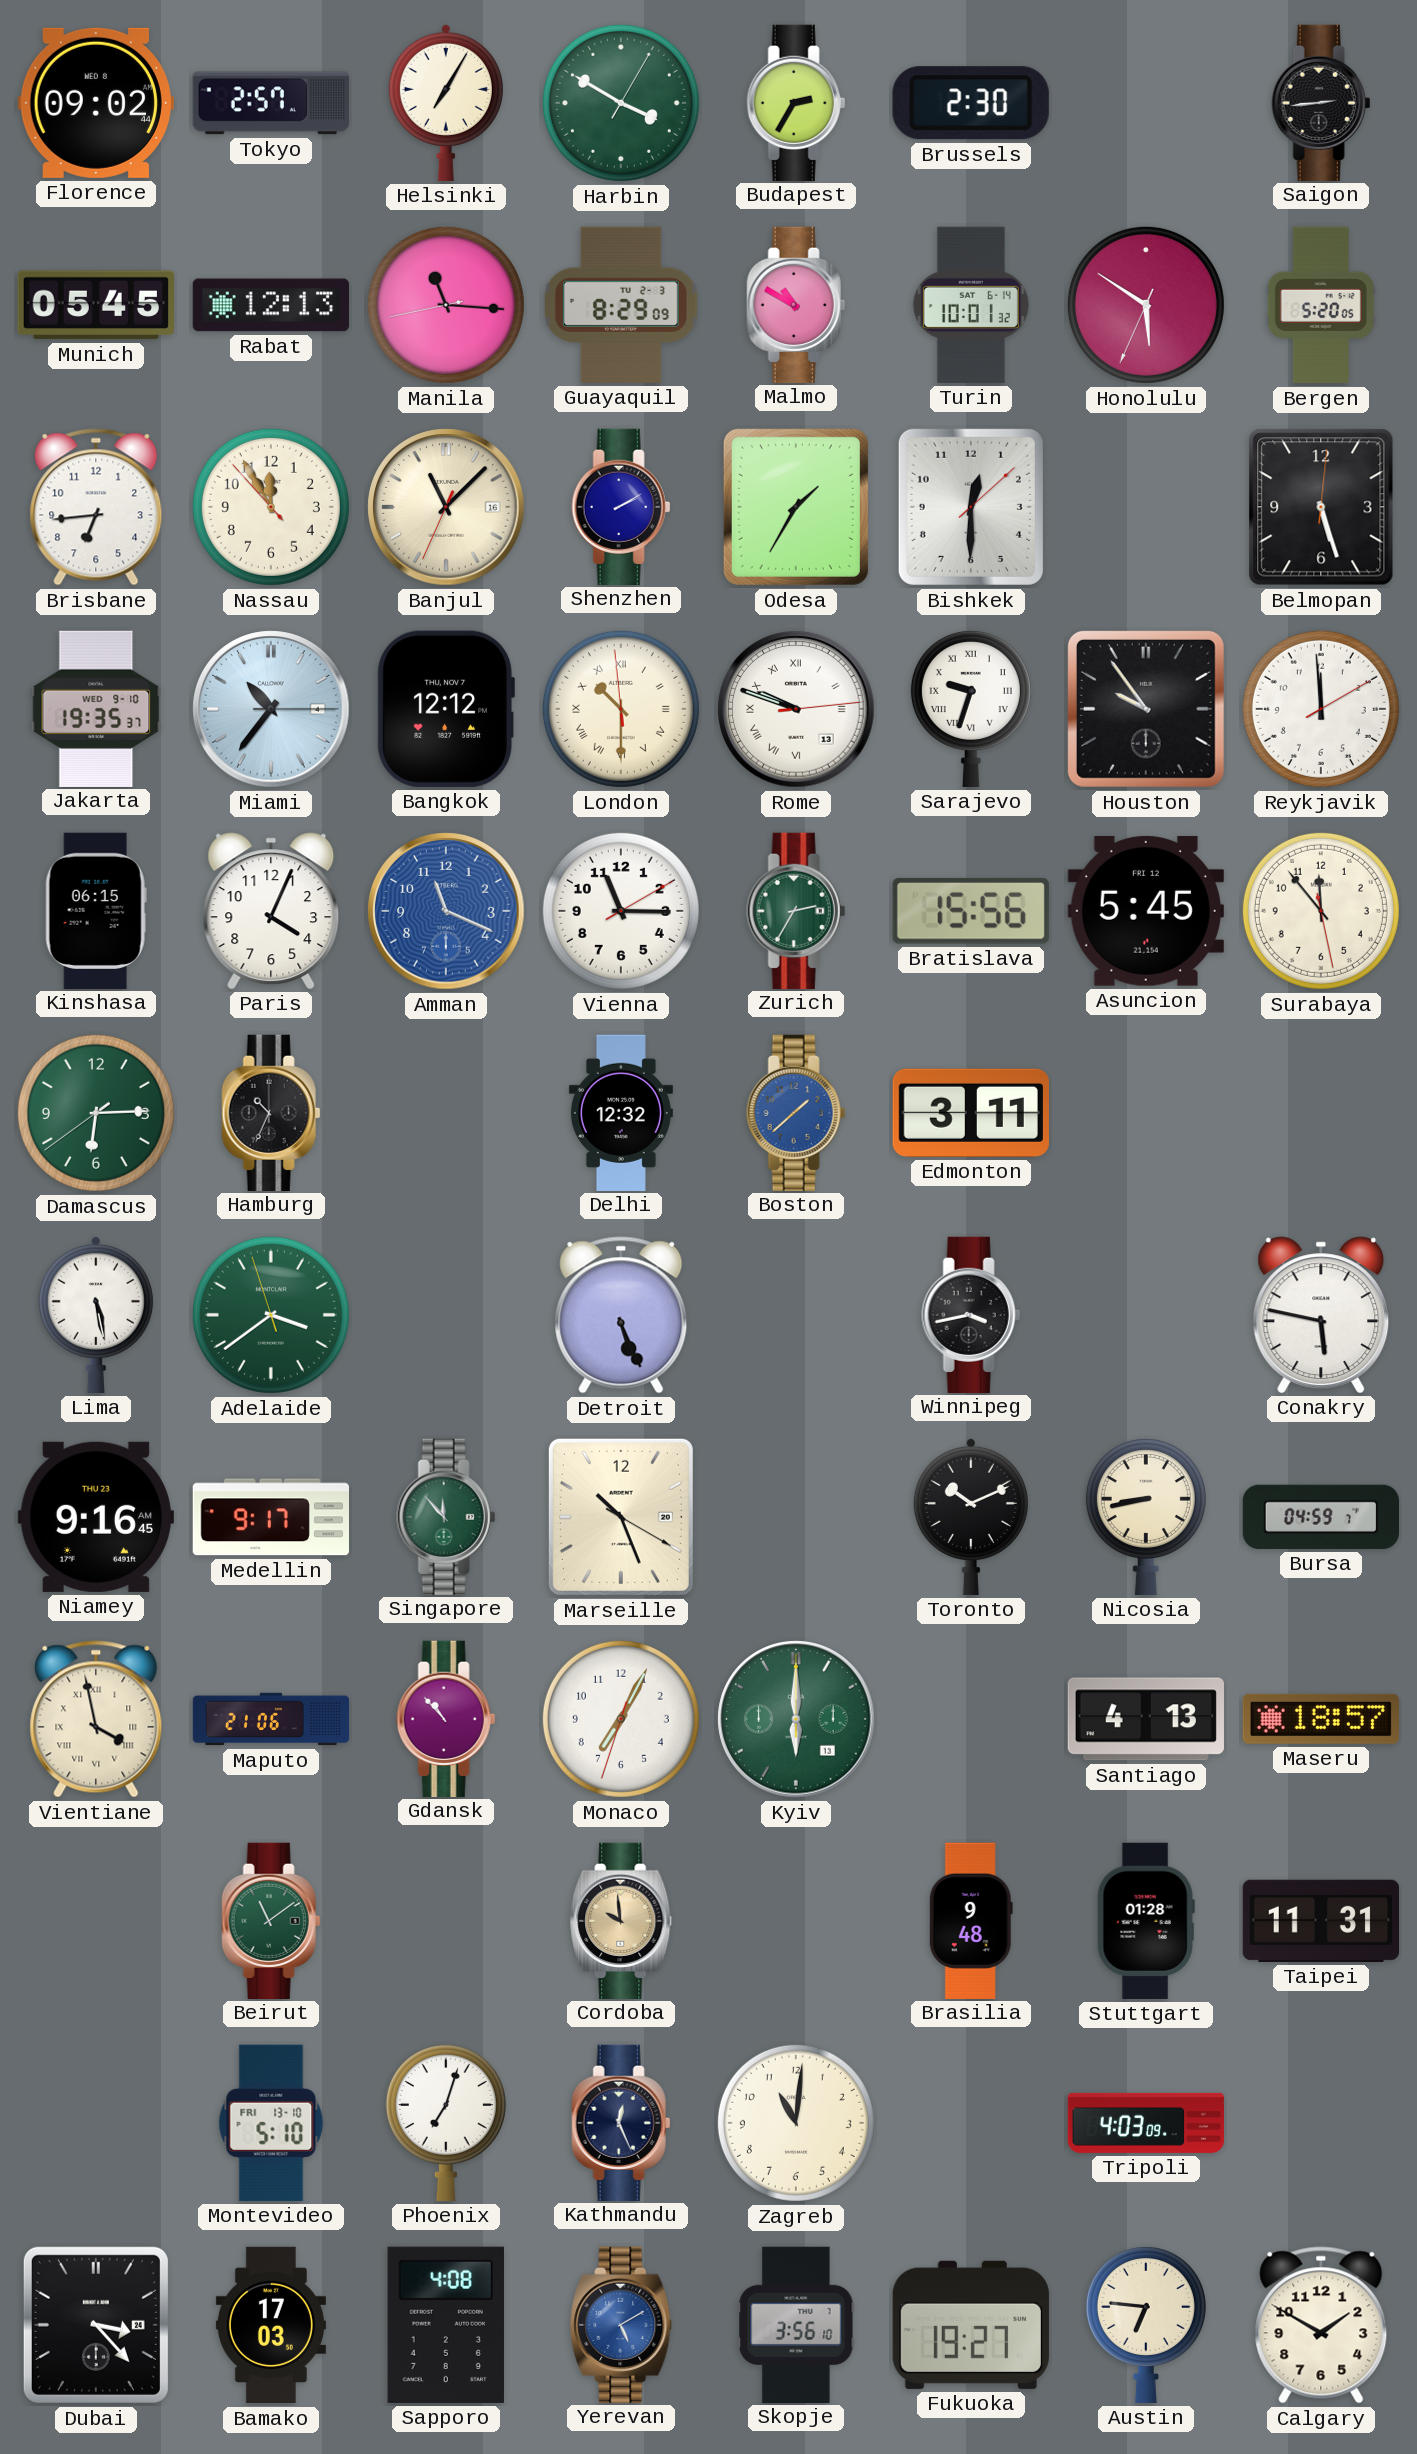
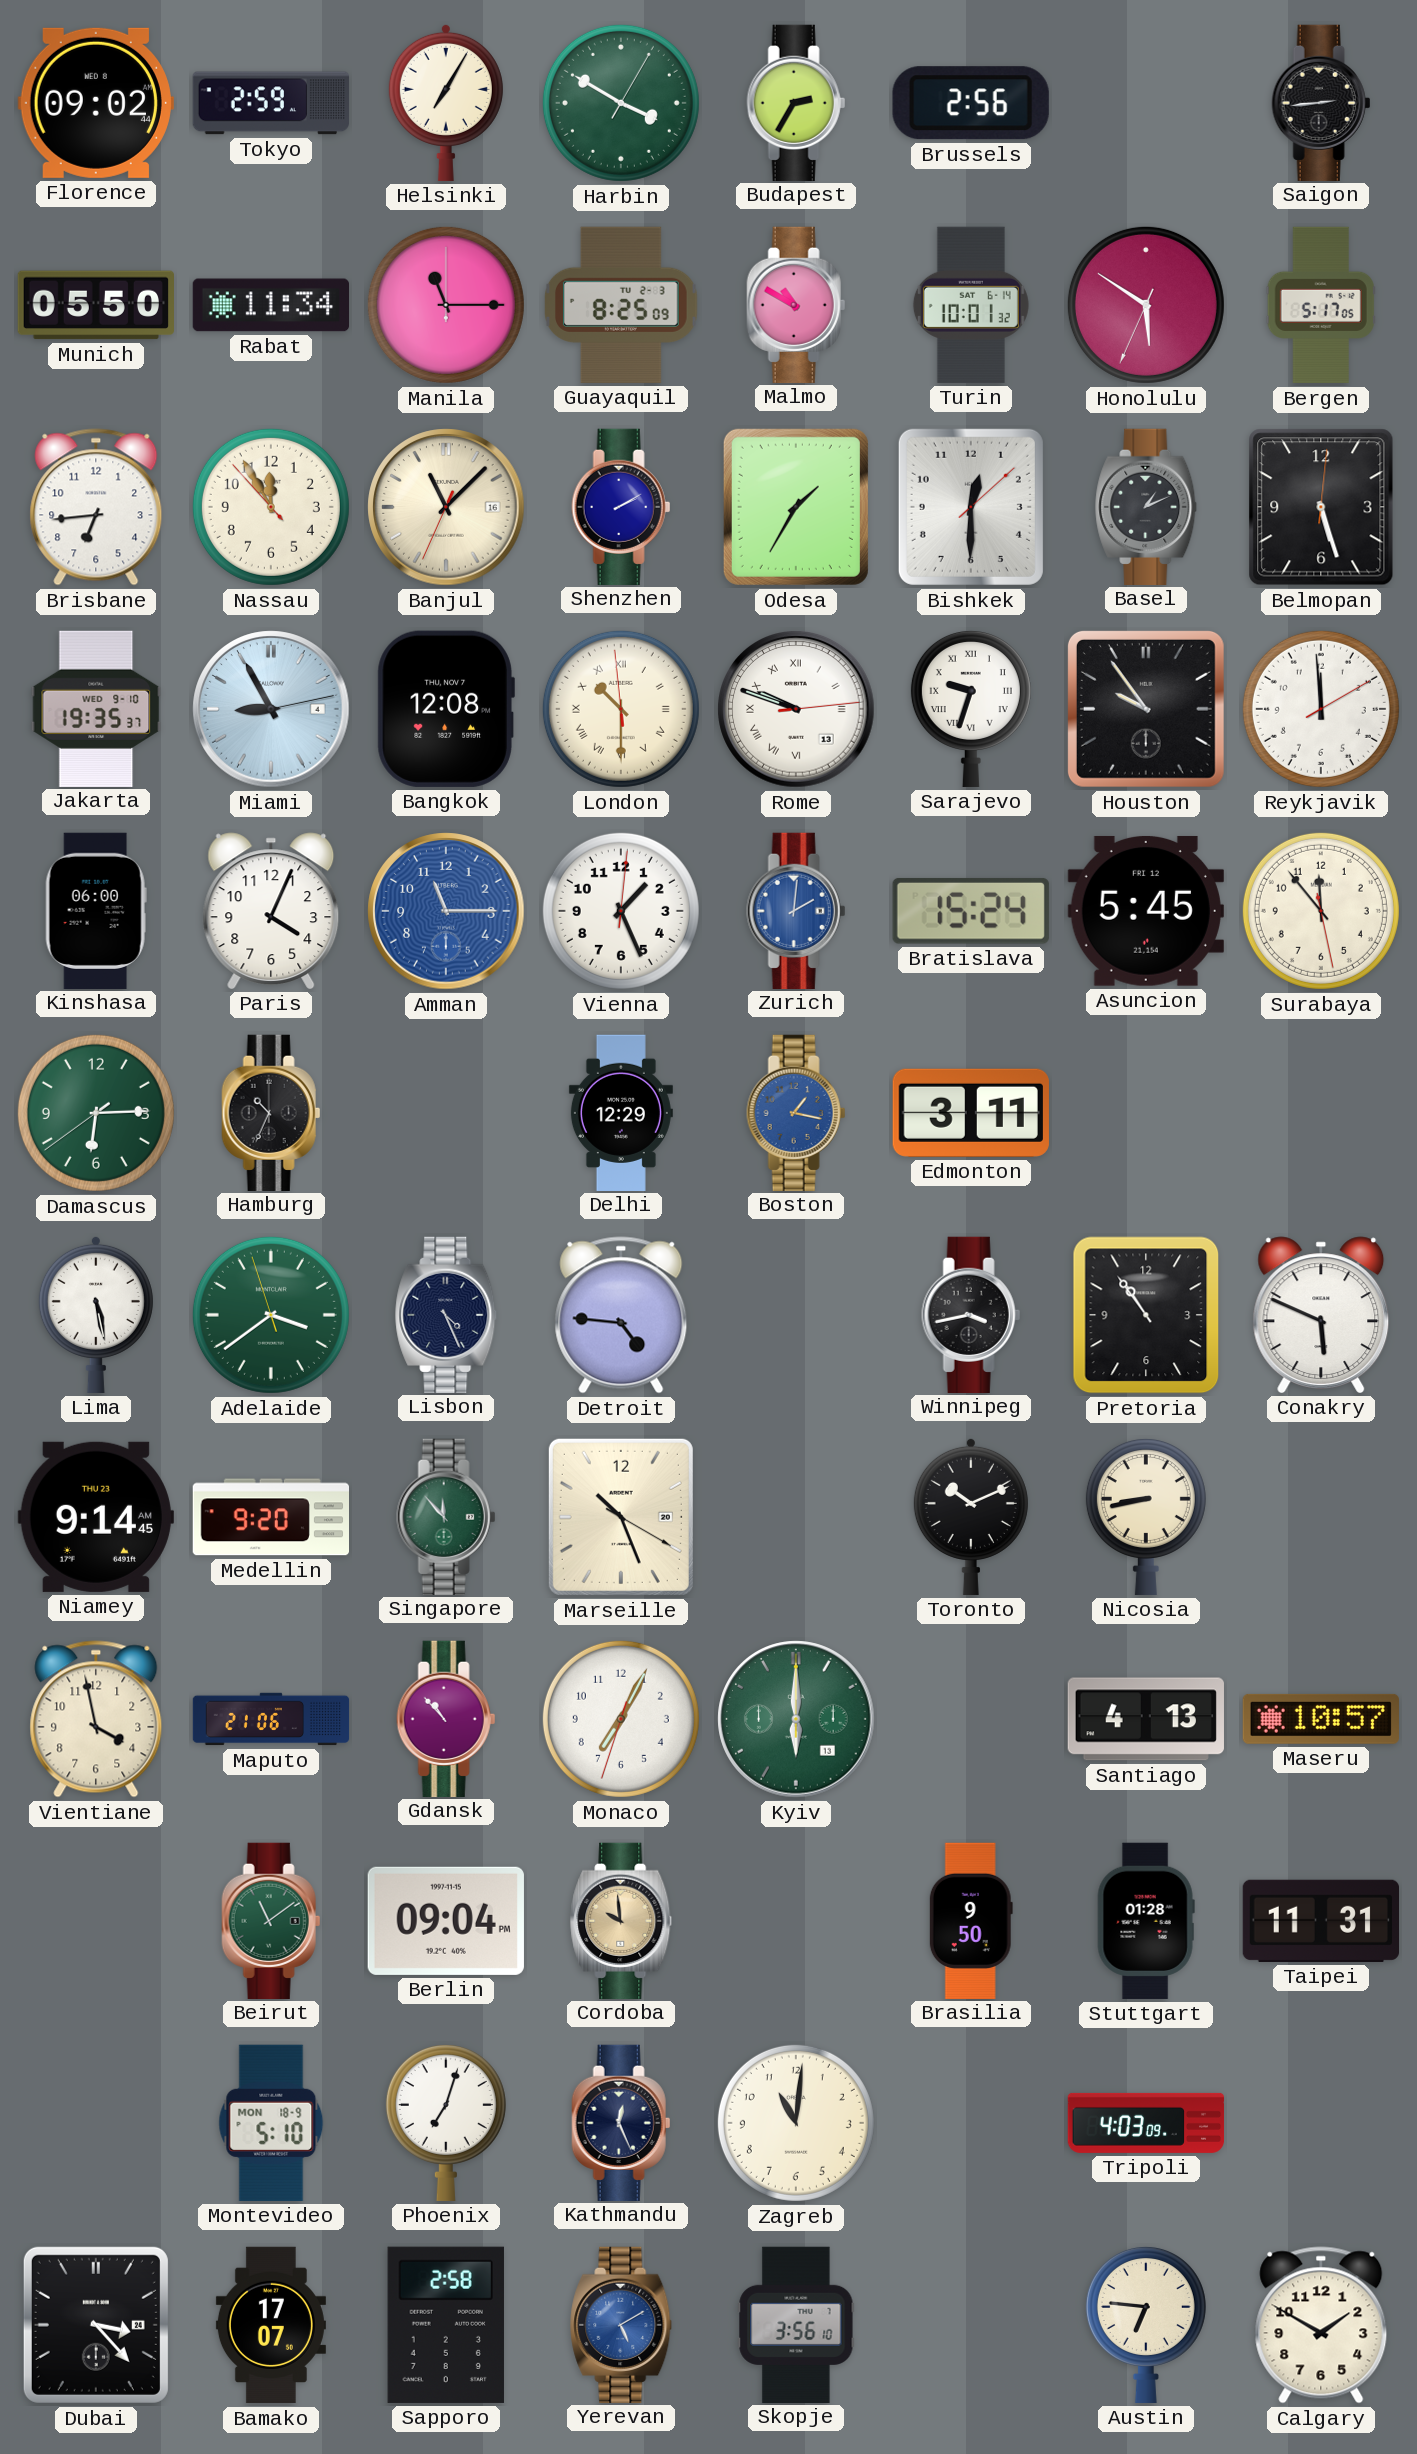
Tokyo: 2:57 -> 2:59 (271, 103)
Brussels: 2:30 -> 2:56 (971, 103)
Munich: 05:45 -> 05:50 (95, 305)
Rabat: 12:13 -> 11:34 (270, 305)
Manila: 11:15:43 -> 11:15:00 (446, 305)
Guayaquil: 8:29 -> 8:25 (622, 305)
Bergen: 5:20 -> 5:17 (1321, 305)
Basel: none -> 1:11 (1147, 506)
Miami: 10:36 -> 8:55 (271, 709)
Bangkok: 12:12 -> 12:08 (446, 709)
Kinshasa: 06:15 -> 06:00 (96, 910)
Amman: 11:19 -> 11:15 (446, 911)
Vienna: 11:15 -> 1:26 (621, 911)
Zurich: 2:35 -> 2:01 (796, 910)
Zurich dial: green -> blue (796, 910)
Bratislava: 15:56 -> 15:24 (971, 911)
Delhi: 12:32 -> 12:29 (621, 1112)
Boston: 1:38 -> 1:17 (796, 1112)
Lisbon: none -> 4:26 (447, 1314)
Detroit: 5:26 -> 4:46 (621, 1315)
Pretoria: none -> 10:54 (1146, 1315)
Conakry: 5:47 -> 5:49 (1321, 1315)
Niamey: 9:16 -> 9:14 (96, 1517)
Medellin: 9:17 -> 9:20 (270, 1517)
Bursa: 04:59 -> none (1320, 1517)
Vientiane numerals: Roman -> Arabic (96, 1719)
Maseru: 18:57 -> 10:57 (1321, 1719)
Berlin: none -> 09:04 (446, 1921)
Brasilia: 9:48 -> 9:50 (971, 1920)
Montevideo date: FRI 13-10 -> MON 18-9 (271, 2123)
Bamako: 17:03 -> 17:07 (271, 2325)
Sapporo: 4:08 -> 2:58 (446, 2325)
Fukuoka: 19:27 -> none (971, 2325)
